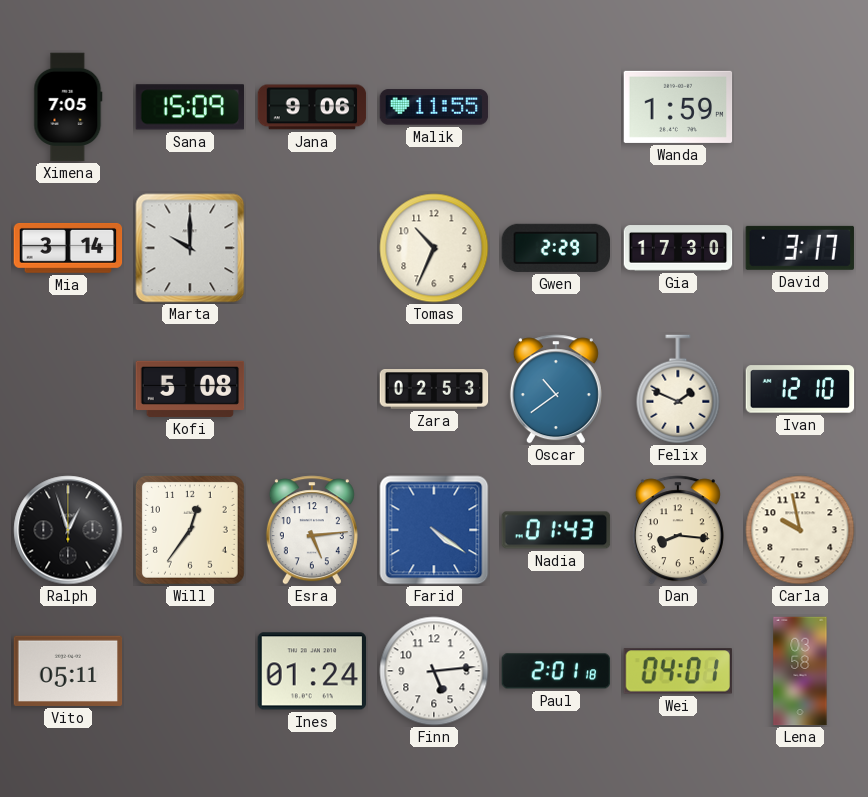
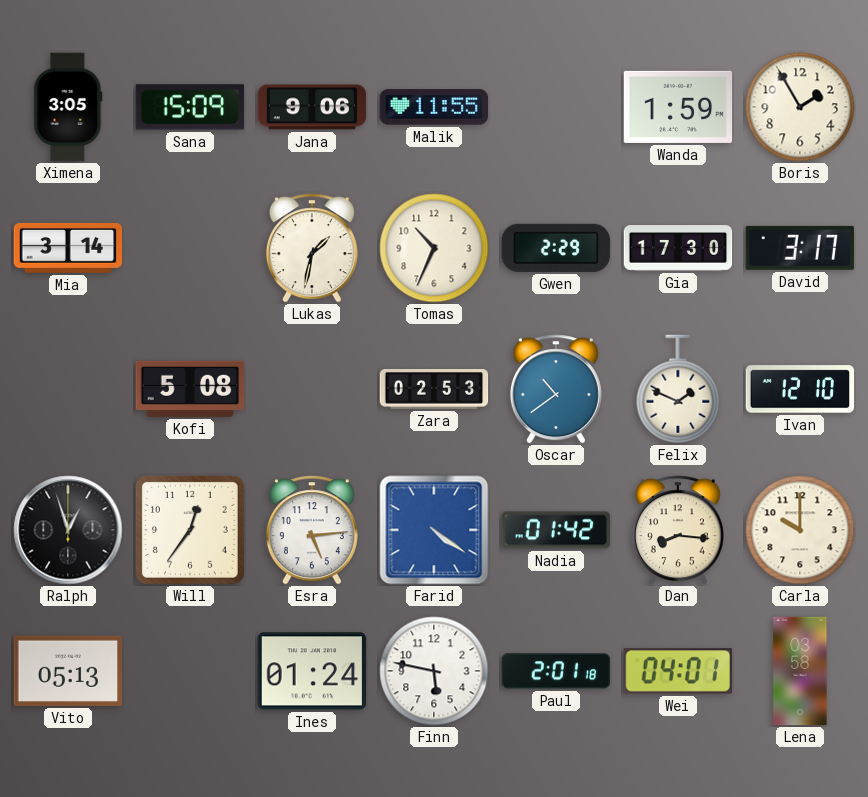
Ximena: 7:05 -> 3:05 (68, 107)
Boris: none -> 1:55 (800, 107)
Marta: 10:00 -> none (190, 248)
Lukas: none -> 1:32 (312, 248)
Nadia: 01:43 -> 01:42 (556, 530)
Carla: 9:58 -> 10:00 (800, 530)
Vito: 05:11 -> 05:13 (68, 671)
Finn: 5:14 -> 5:47 (434, 671)
